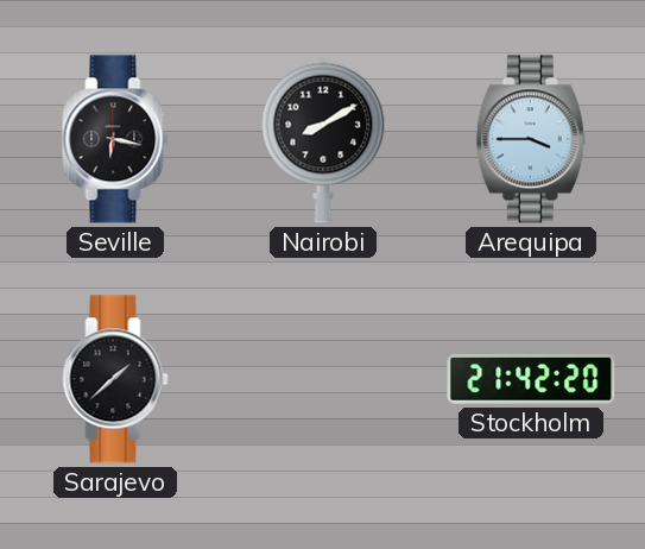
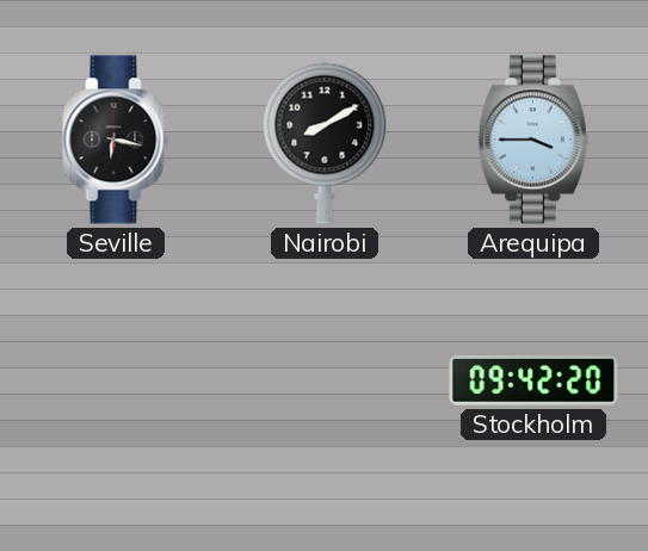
Sarajevo: 1:38 -> none (115, 379)
Stockholm: 21:42 -> 09:42 (533, 380)
